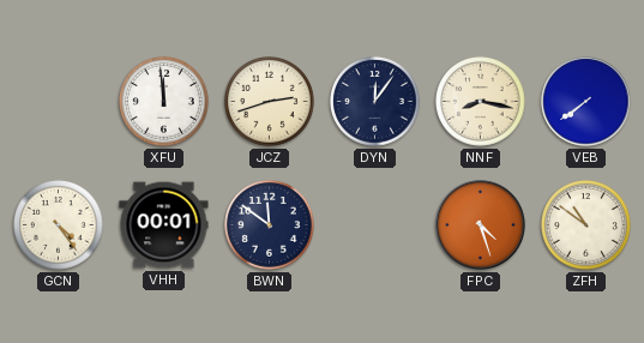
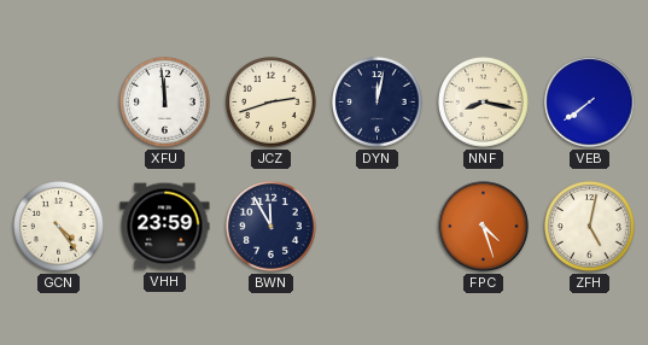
DYN: 12:06 -> 12:02 (378, 103)
VHH: 00:01 -> 23:59 (165, 227)
BWN: 11:51 -> 11:55 (272, 227)
ZFH: 10:51 -> 5:02 (590, 227)
